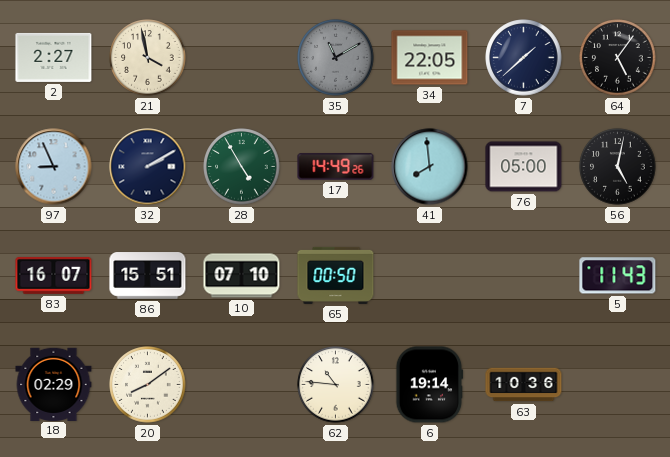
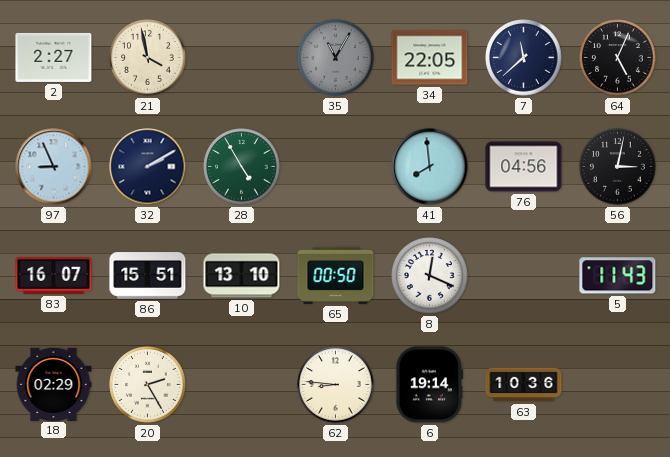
35: 11:10 -> 11:05 (336, 58)
7: 1:38 -> 11:38 (524, 58)
64: 5:06 -> 5:04 (618, 58)
17: 14:49 -> none (336, 167)
76: 05:00 -> 04:56 (524, 167)
56: 5:02 -> 3:02 (618, 167)
10: 07:10 -> 13:10 (242, 276)
8: none -> 12:19 (430, 276)
20: 8:09 -> 2:25 (148, 385)
62: 10:46 -> 8:46 (336, 385)
